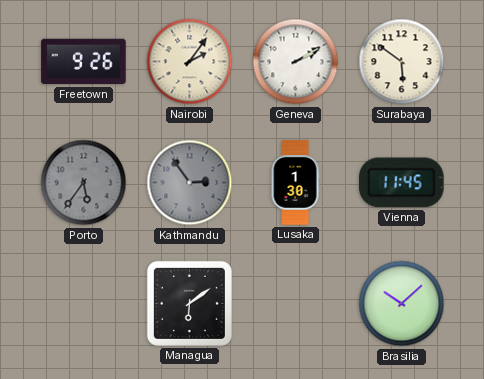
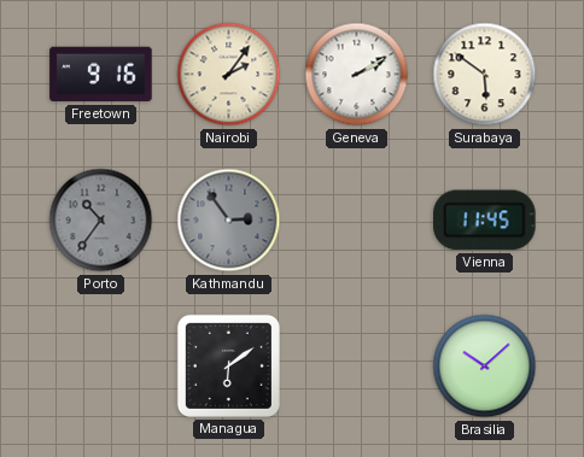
Freetown: 9:26 -> 9:16 (101, 75)
Porto: 5:36 -> 10:36 (101, 221)
Lusaka: 1:30 -> none (295, 183)
